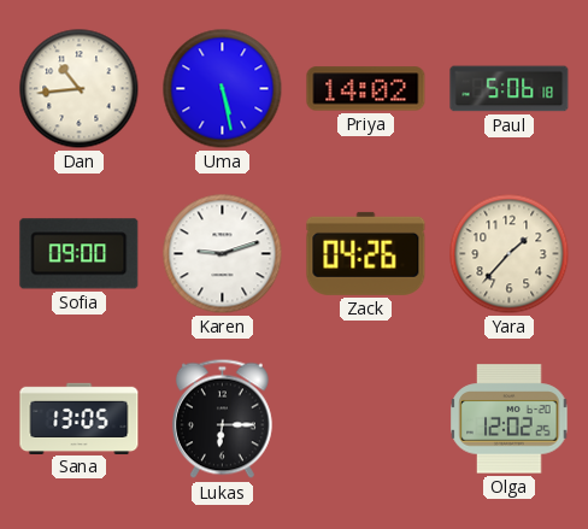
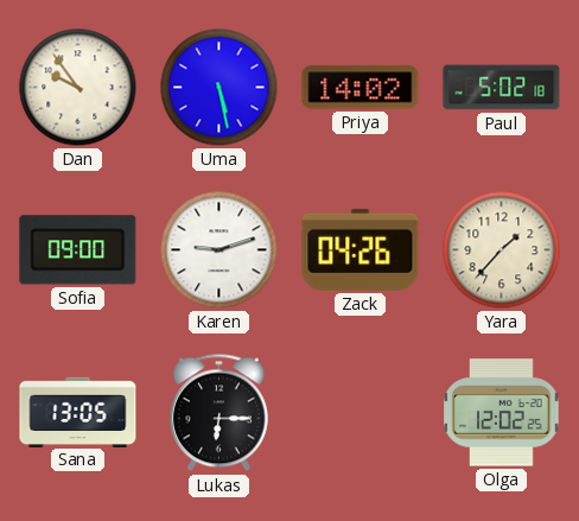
Dan: 10:44 -> 9:54 (78, 88)
Paul: 5:06 -> 5:02 (502, 88)
